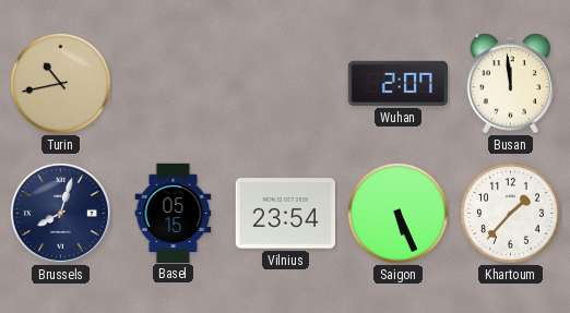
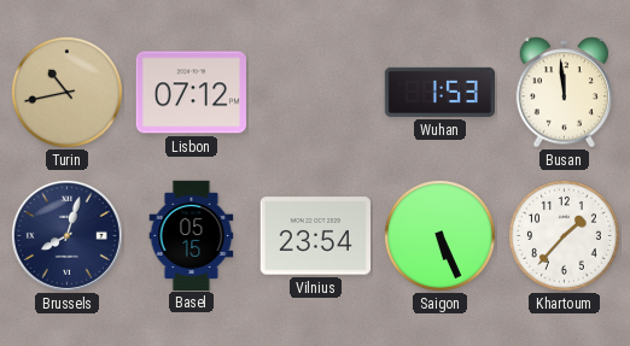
Lisbon: none -> 07:12 (191, 93)
Wuhan: 2:07 -> 1:53 (439, 92)
